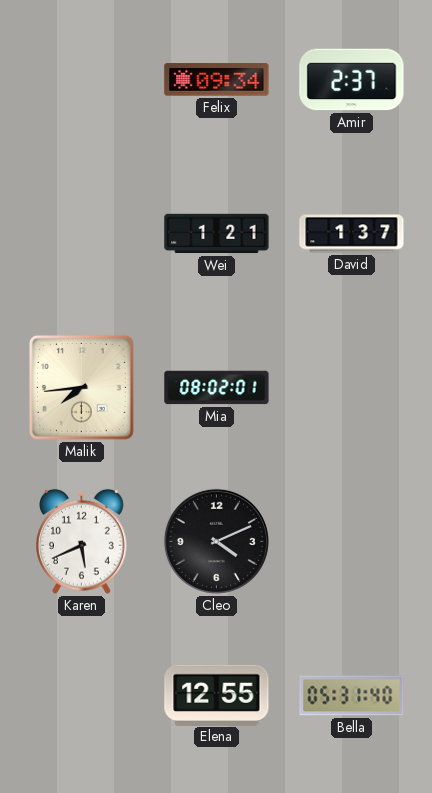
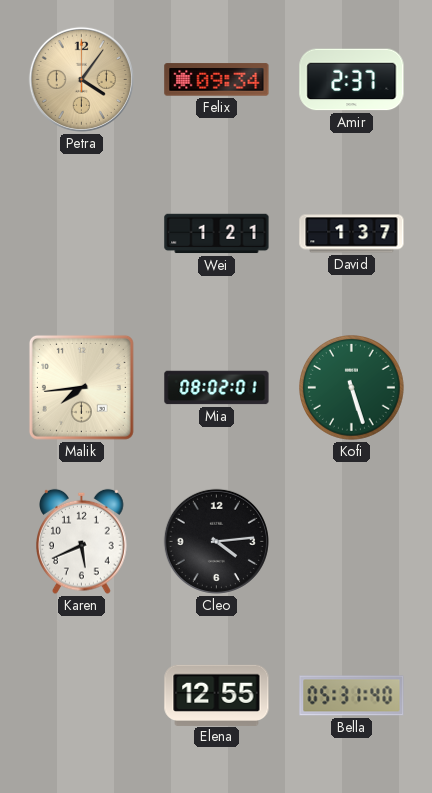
Petra: none -> 4:06 (81, 79)
Kofi: none -> 5:27 (352, 388)
Cleo: 4:11 -> 4:14 (216, 541)
